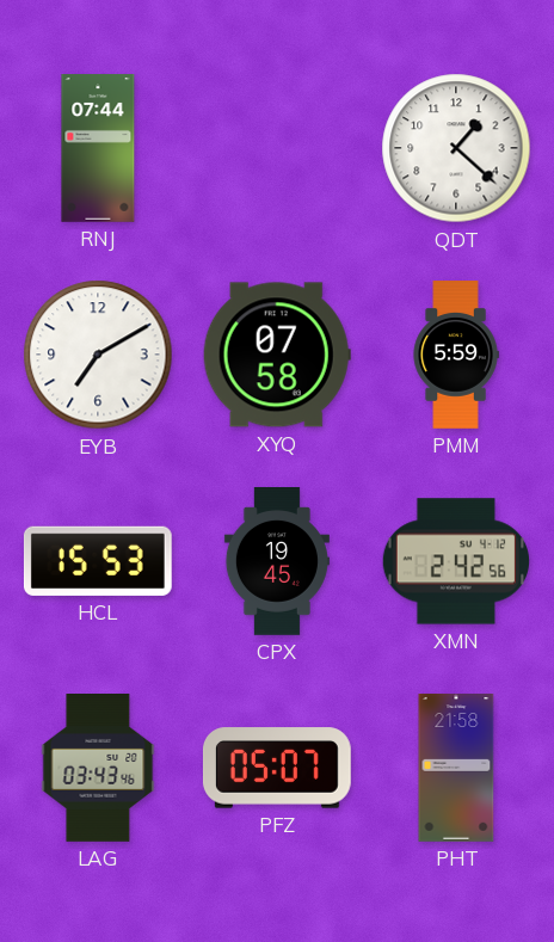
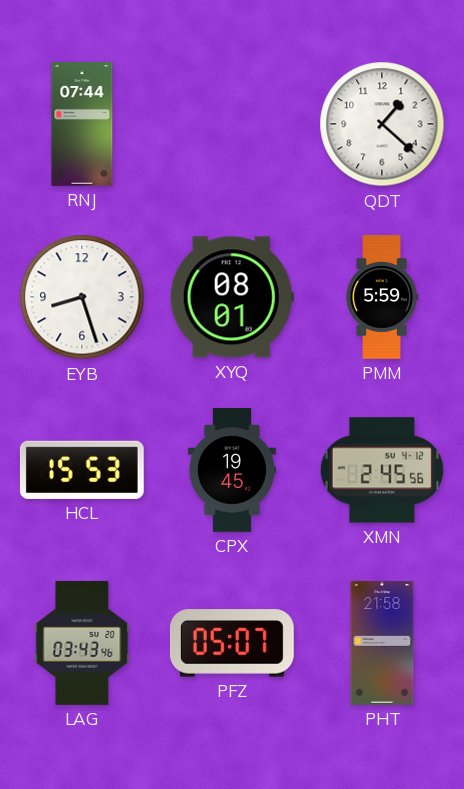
EYB: 7:10 -> 8:27 (82, 297)
XYQ: 07:58 -> 08:01 (232, 297)
XMN: 2:42 -> 2:45 (381, 470)
